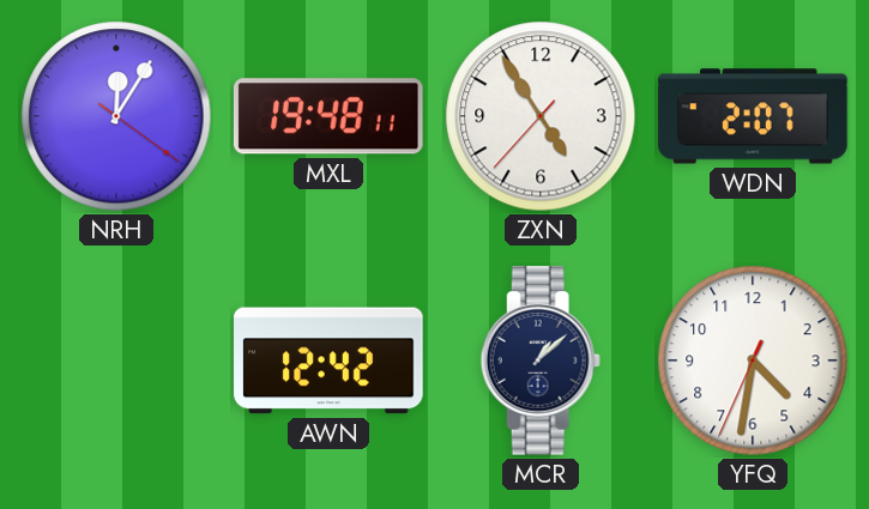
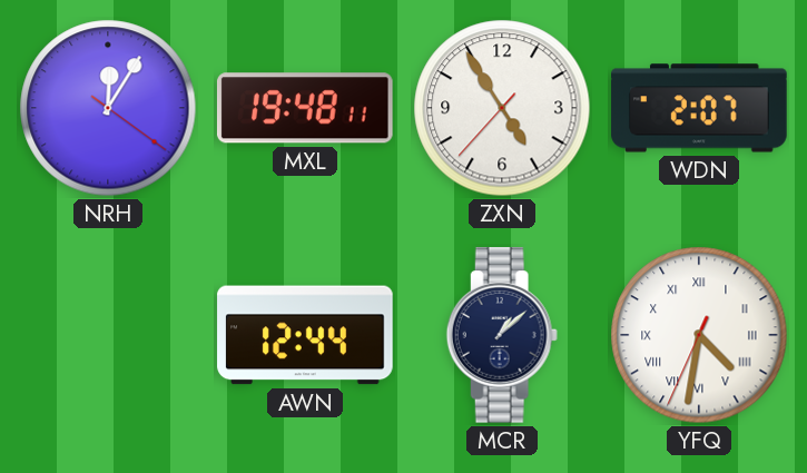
AWN: 12:42 -> 12:44 (305, 335)
YFQ numerals: Arabic -> Roman (699, 335)
